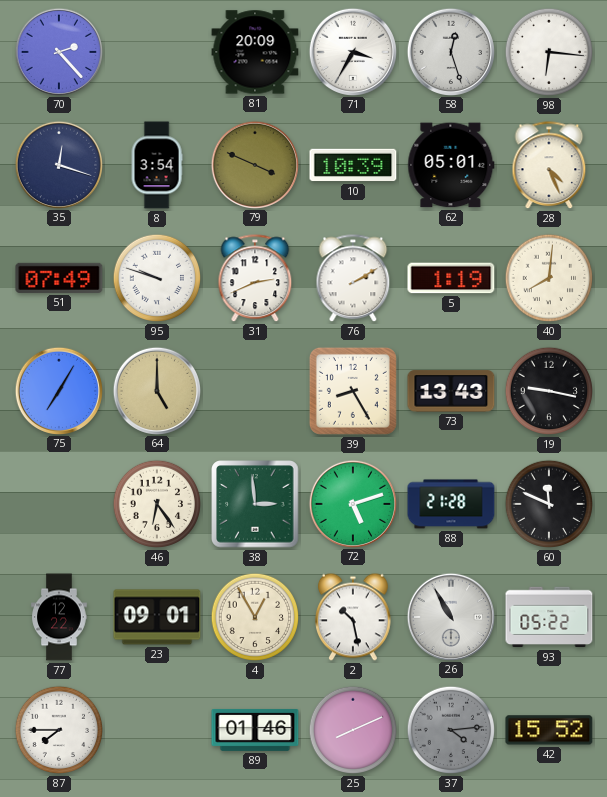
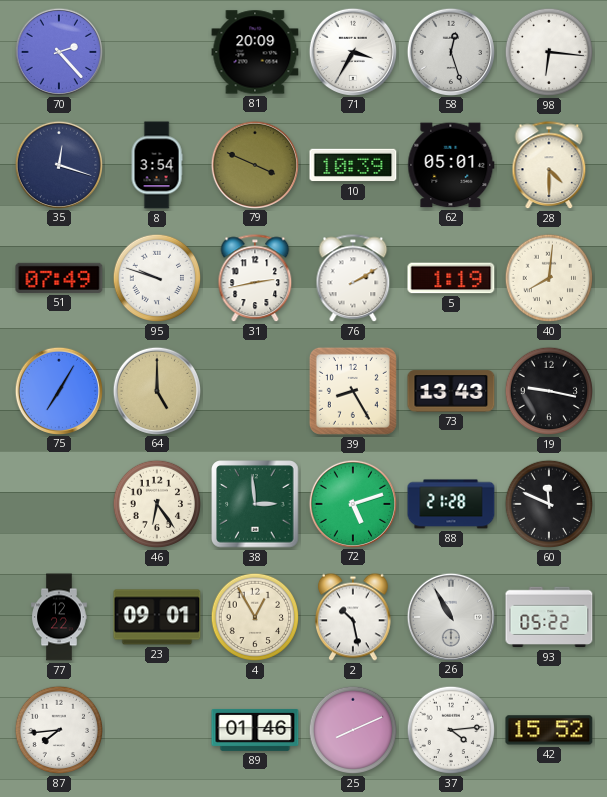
28: 4:26 -> 4:30 (549, 166)
31: 2:41 -> 2:43 (255, 279)
87: 7:45 -> 7:44 (59, 730)
37 dial: grey -> white (451, 730)
